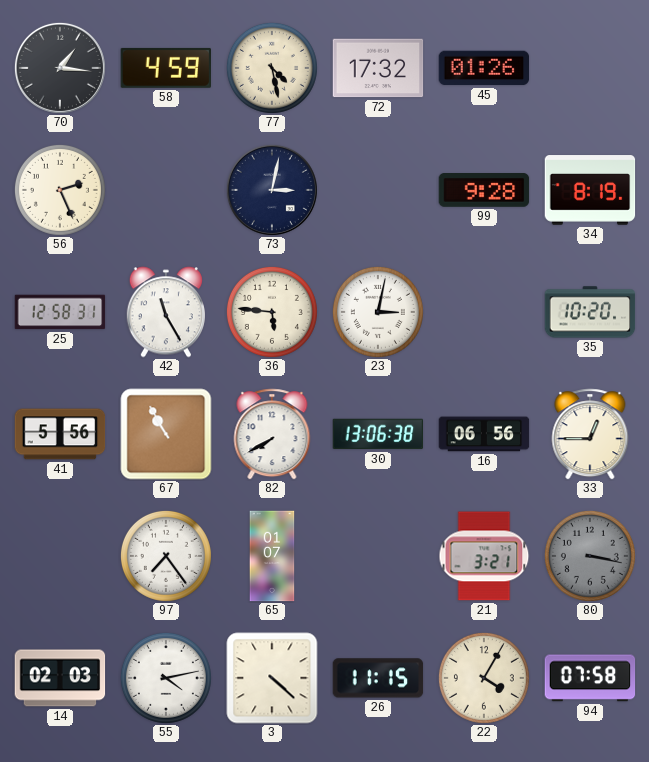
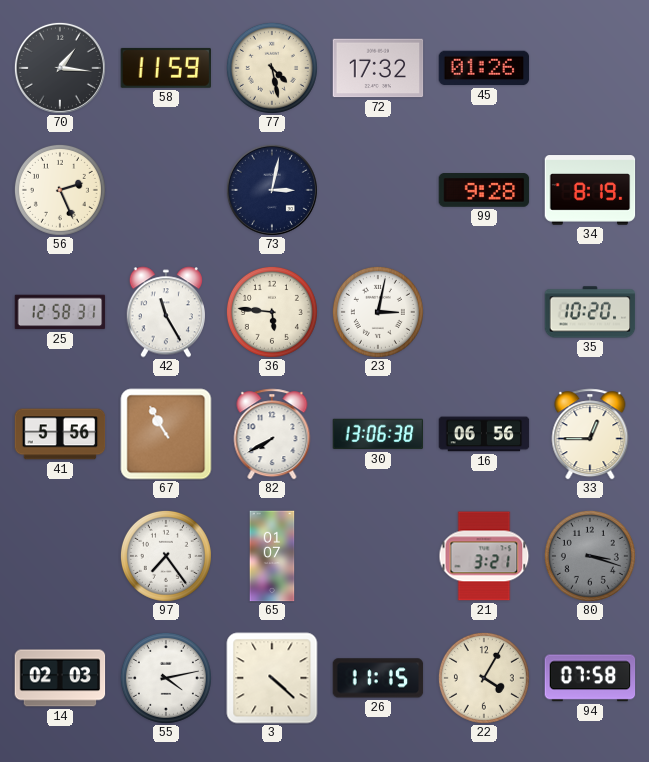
58: 4:59 -> 11:59 (165, 68)
80: 3:17 -> 3:18 (590, 556)
